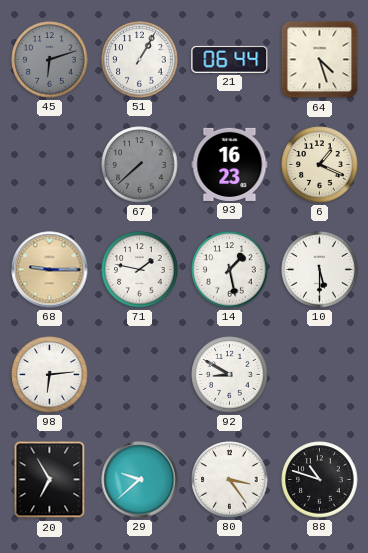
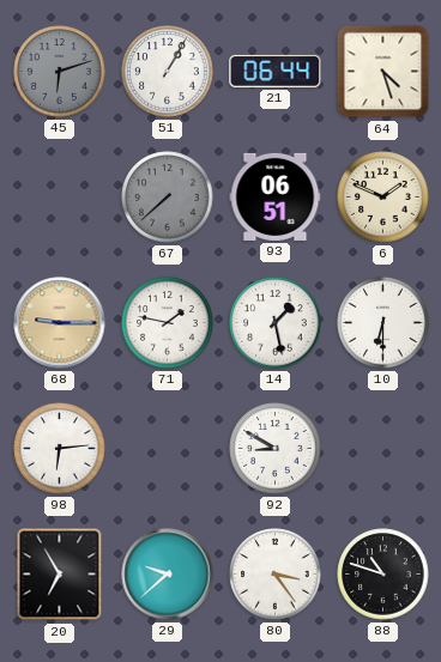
93: 16:23 -> 06:51 (276, 196)
6: 1:19 -> 1:49 (383, 198)
10: 5:30 -> 6:30 (383, 323)
